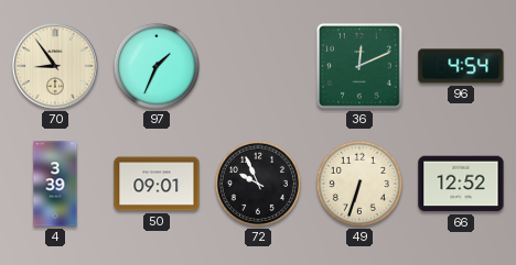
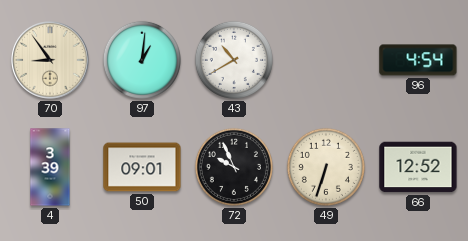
97: 1:34 -> 1:01 (142, 60)
43: none -> 10:40 (234, 60)
36: 12:11 -> none (359, 66)
